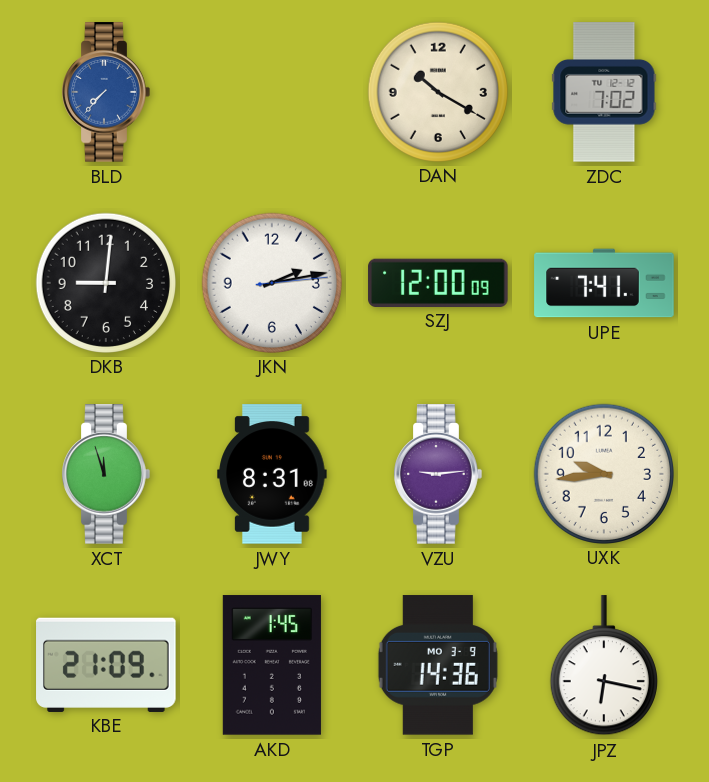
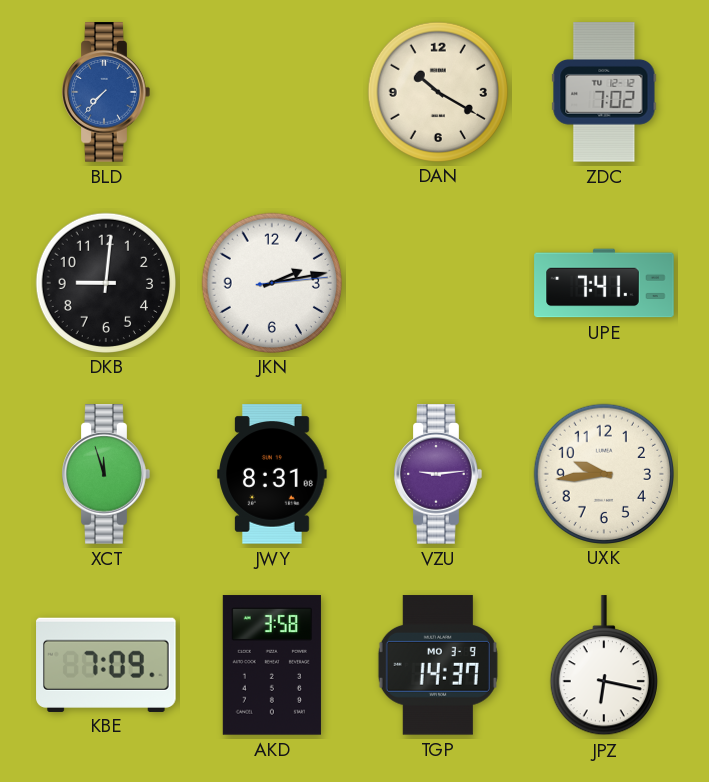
SZJ: 12:00 -> none (438, 282)
KBE: 21:09 -> 7:09 (106, 664)
AKD: 1:45 -> 3:58 (272, 665)
TGP: 14:36 -> 14:37 (438, 665)
